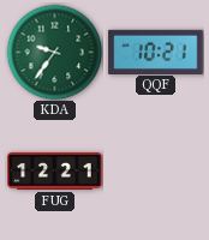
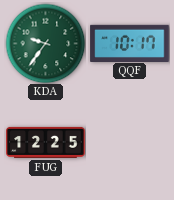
QQF: 10:21 -> 10:17 (130, 43)
FUG: 12:21 -> 12:25 (46, 142)
